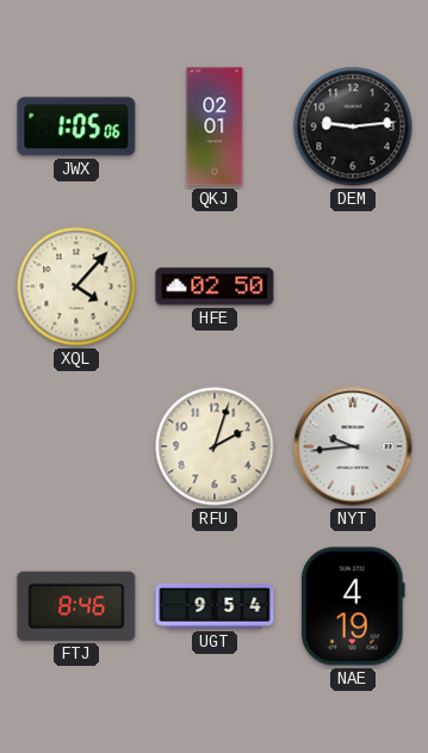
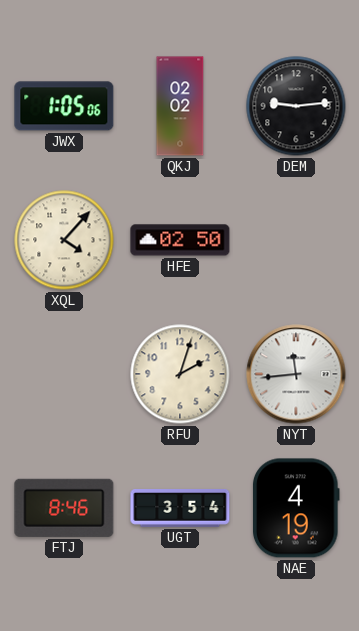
QKJ: 02:01 -> 02:02 (180, 106)
NYT: 9:44 -> 11:44 (296, 374)
UGT: 9:54 -> 3:54 (180, 509)
